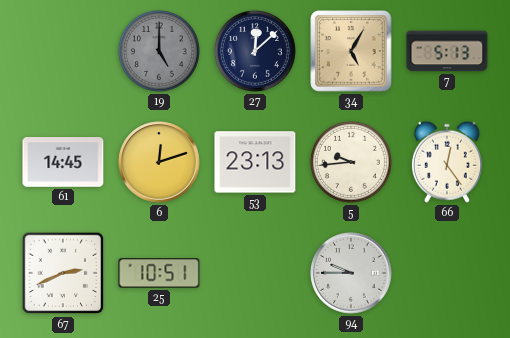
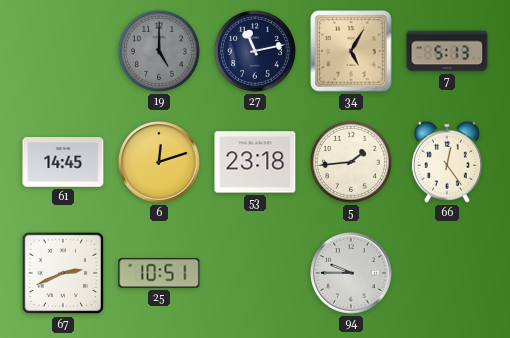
27: 12:08 -> 11:13 (255, 51)
53: 23:13 -> 23:18 (255, 162)
5: 9:44 -> 1:44 (351, 162)
